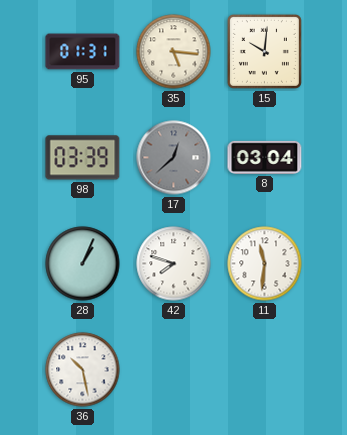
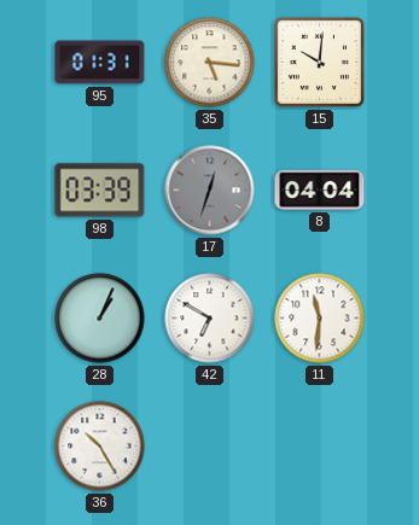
17: 12:38 -> 12:33 (210, 191)
8: 03:04 -> 04:04 (320, 189)
42: 7:48 -> 6:50 (210, 319)
36: 10:28 -> 10:25 (100, 447)
